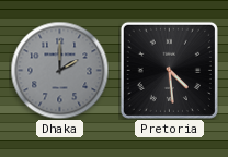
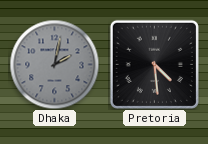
Dhaka: 2:00 -> 2:02 (54, 64)
